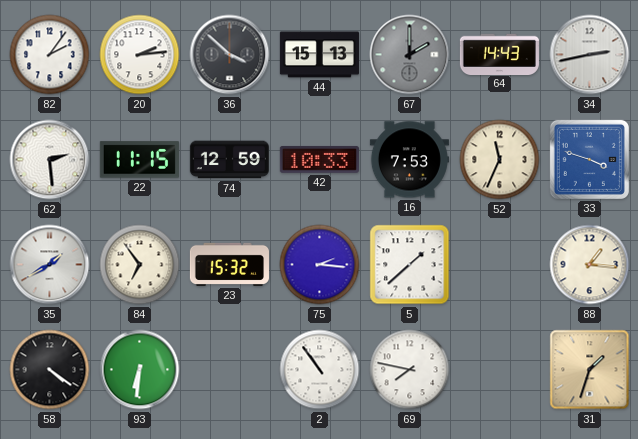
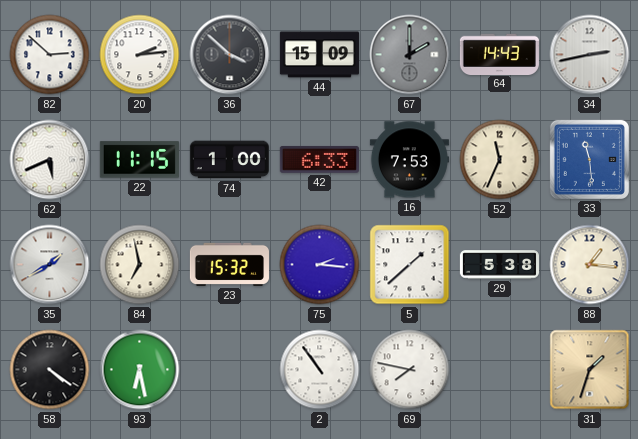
82: 2:06 -> 2:52 (50, 55)
44: 15:13 -> 15:09 (319, 55)
62: 2:29 -> 5:41 (50, 160)
74: 12:59 -> 1:00 (229, 160)
42: 10:33 -> 6:33 (319, 159)
33: 3:48 -> 11:29 (589, 159)
84: 6:54 -> 6:58 (140, 265)
29: none -> 5:38 (499, 265)
93: 6:31 -> 6:28 (140, 370)
